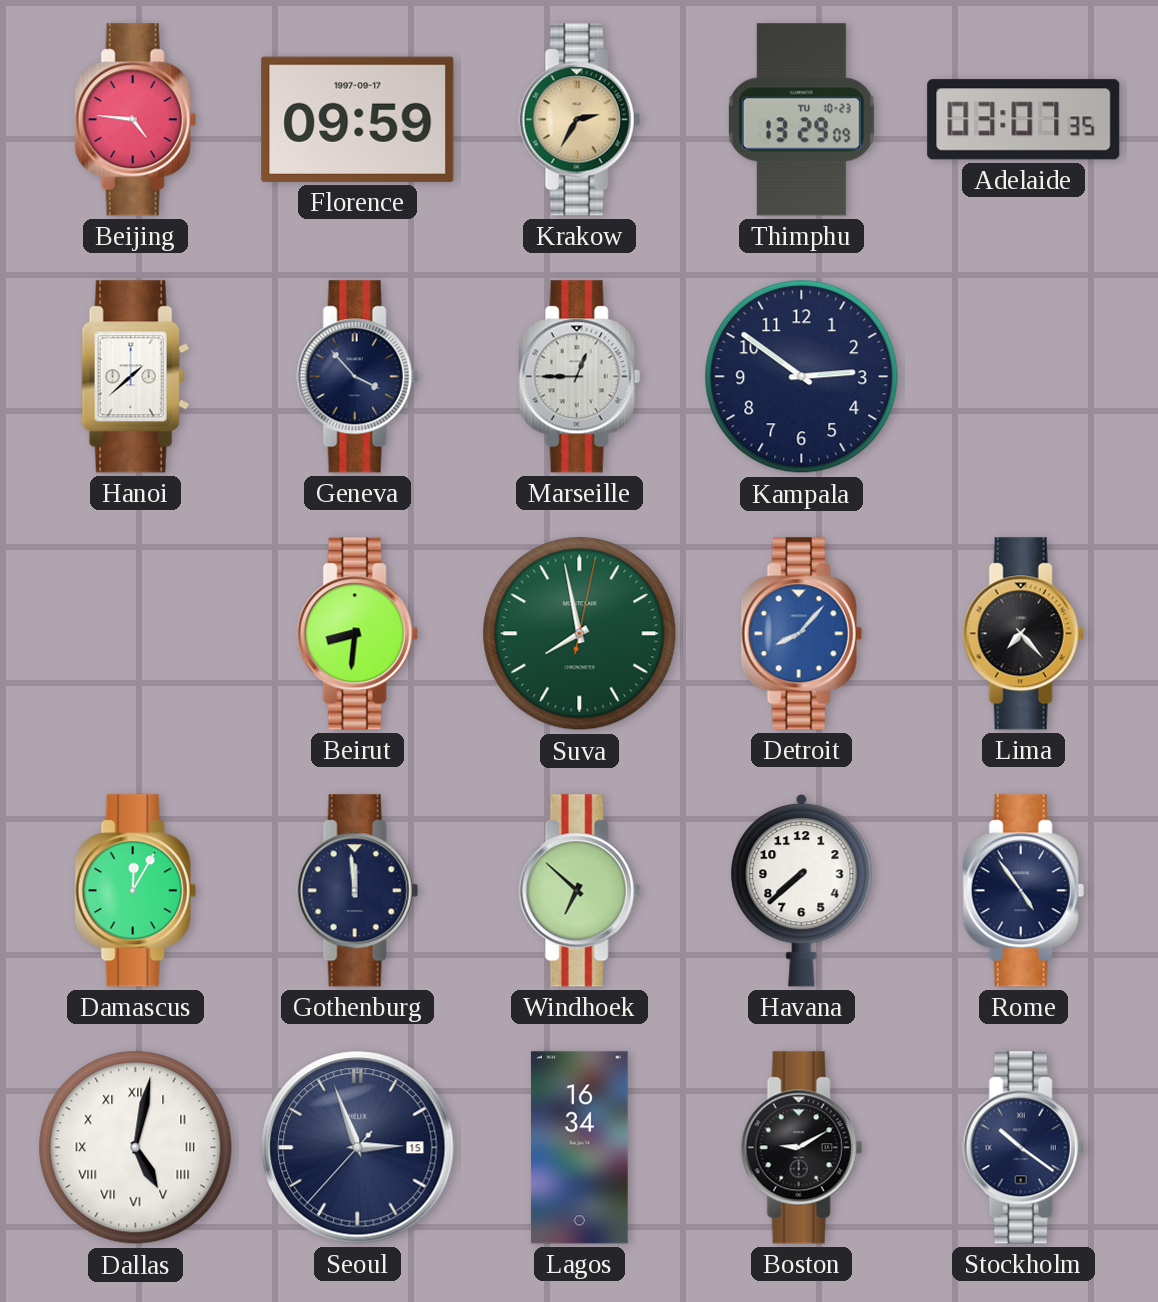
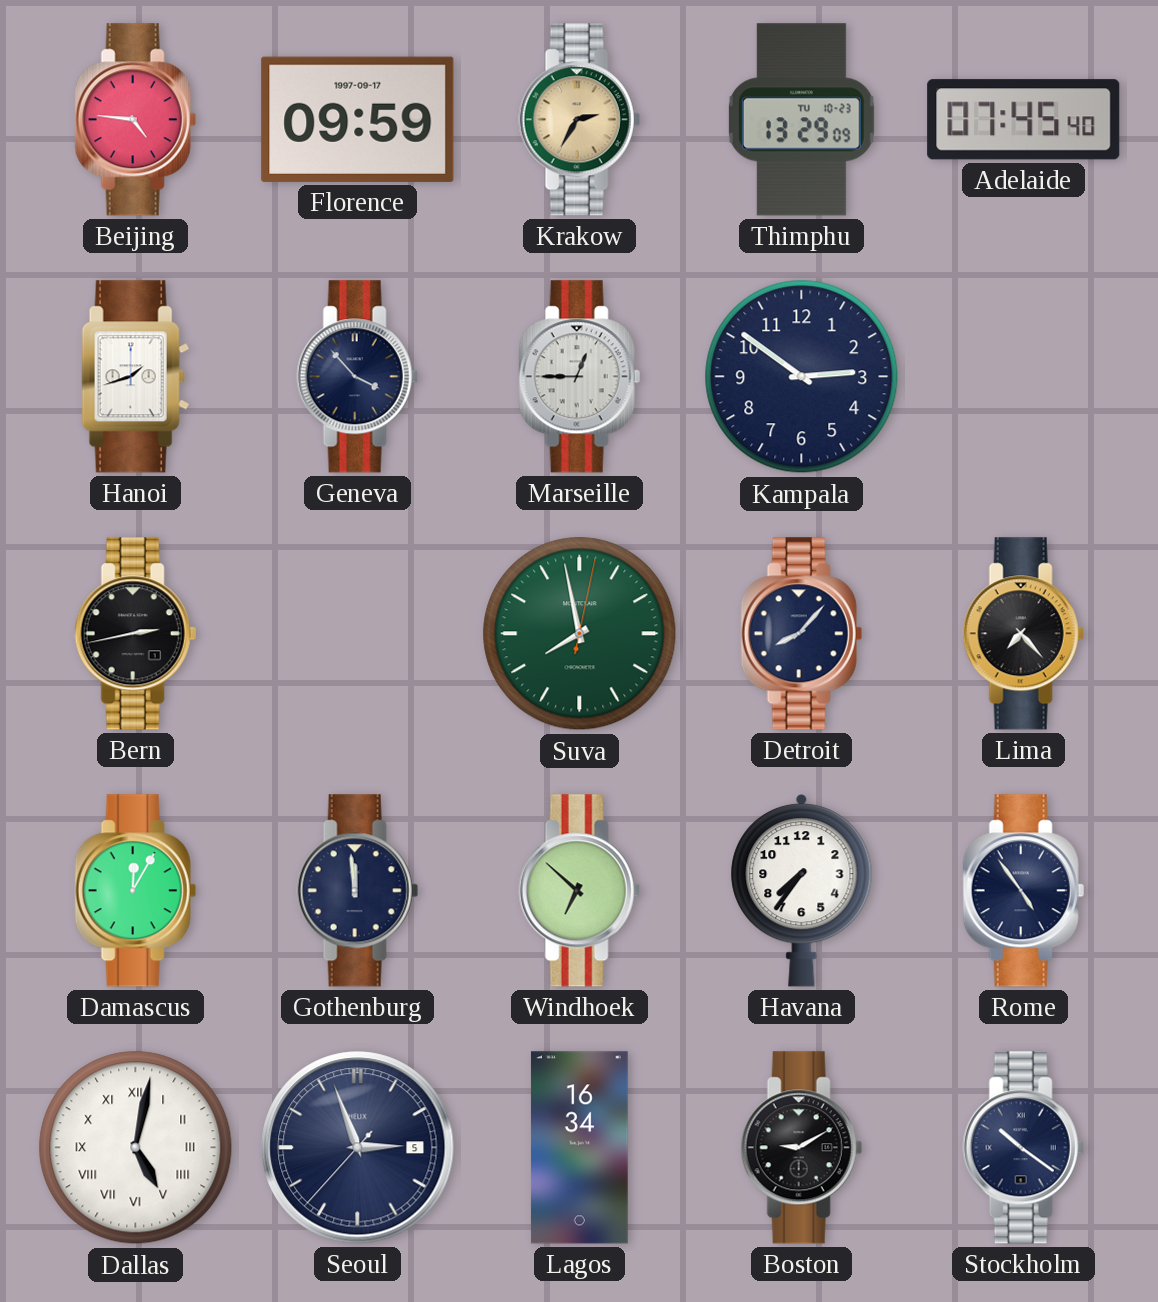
Adelaide: 03:07 -> 07:45 (1024, 120)
Hanoi: 1:38 -> 1:42 (136, 377)
Bern: none -> 2:43 (135, 634)
Beirut: 8:31 -> none (357, 634)
Detroit dial: blue -> navy (801, 634)
Havana: 7:38 -> 7:36 (802, 890)
Seoul date: 15 -> 5 (358, 1148)
